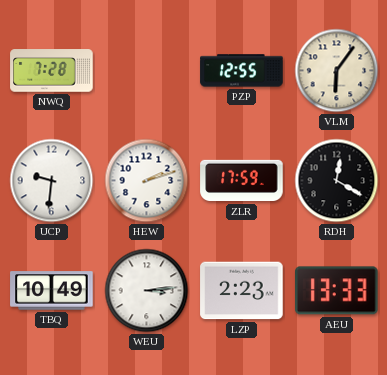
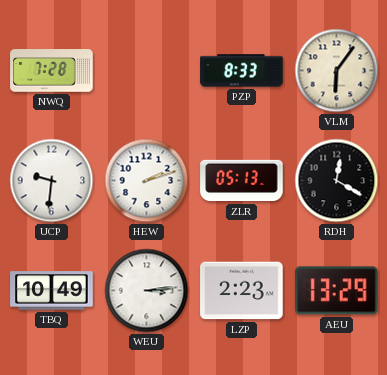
PZP: 12:55 -> 8:33 (242, 71)
ZLR: 17:59 -> 05:13 (242, 181)
AEU: 13:33 -> 13:29 (337, 291)
